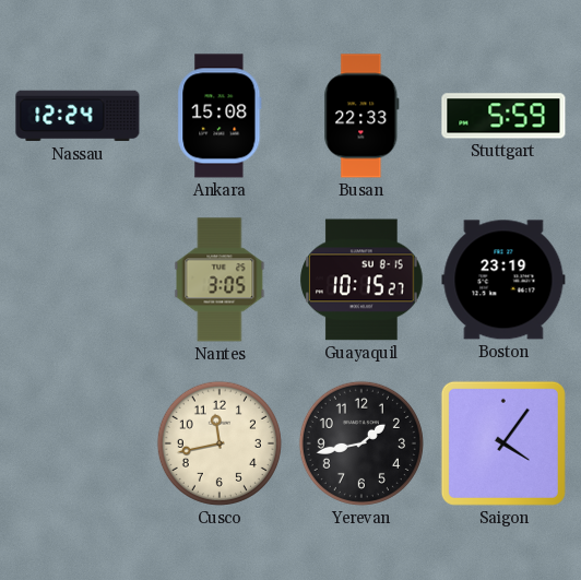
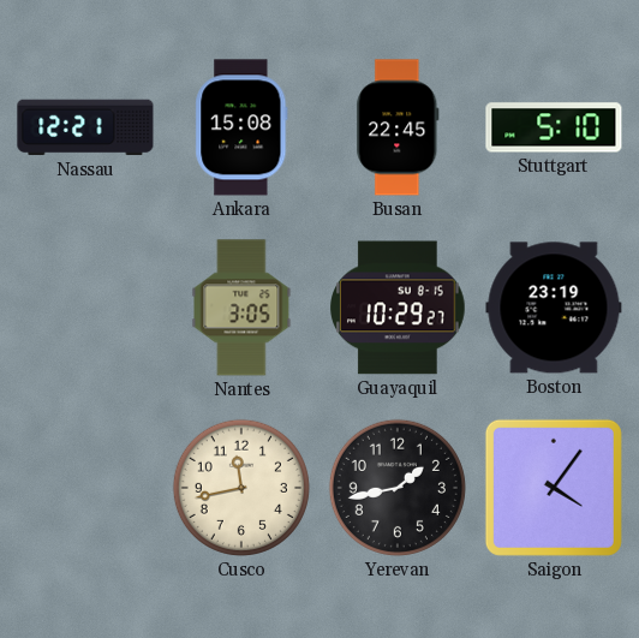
Nassau: 12:24 -> 12:21 (85, 127)
Busan: 22:33 -> 22:45 (398, 127)
Stuttgart: 5:59 -> 5:10 (554, 127)
Guayaquil: 10:15 -> 10:29 (399, 308)
